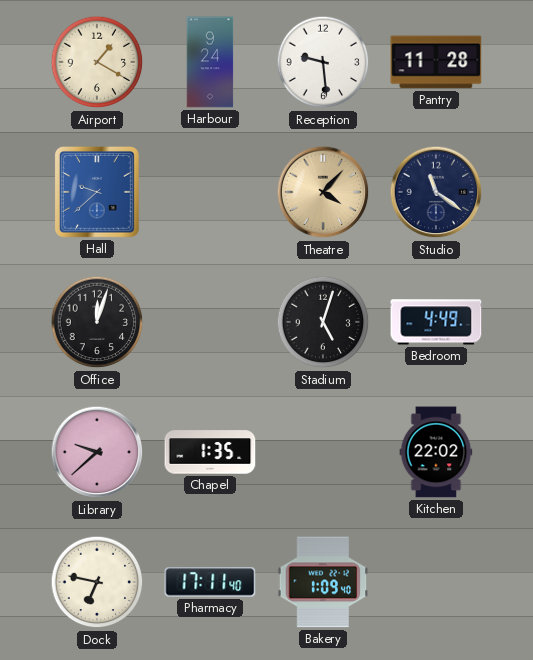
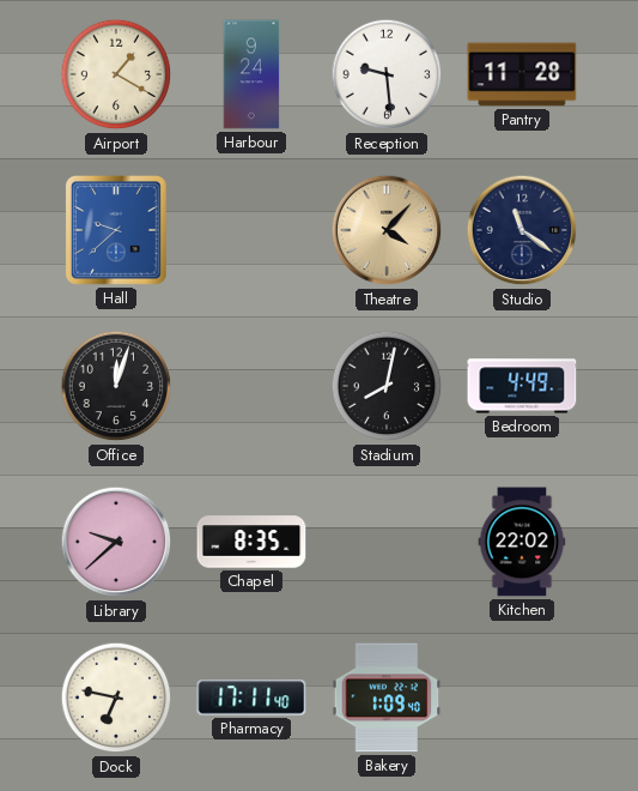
Stadium: 5:03 -> 8:02 (387, 386)
Chapel: 1:35 -> 8:35 (251, 542)
